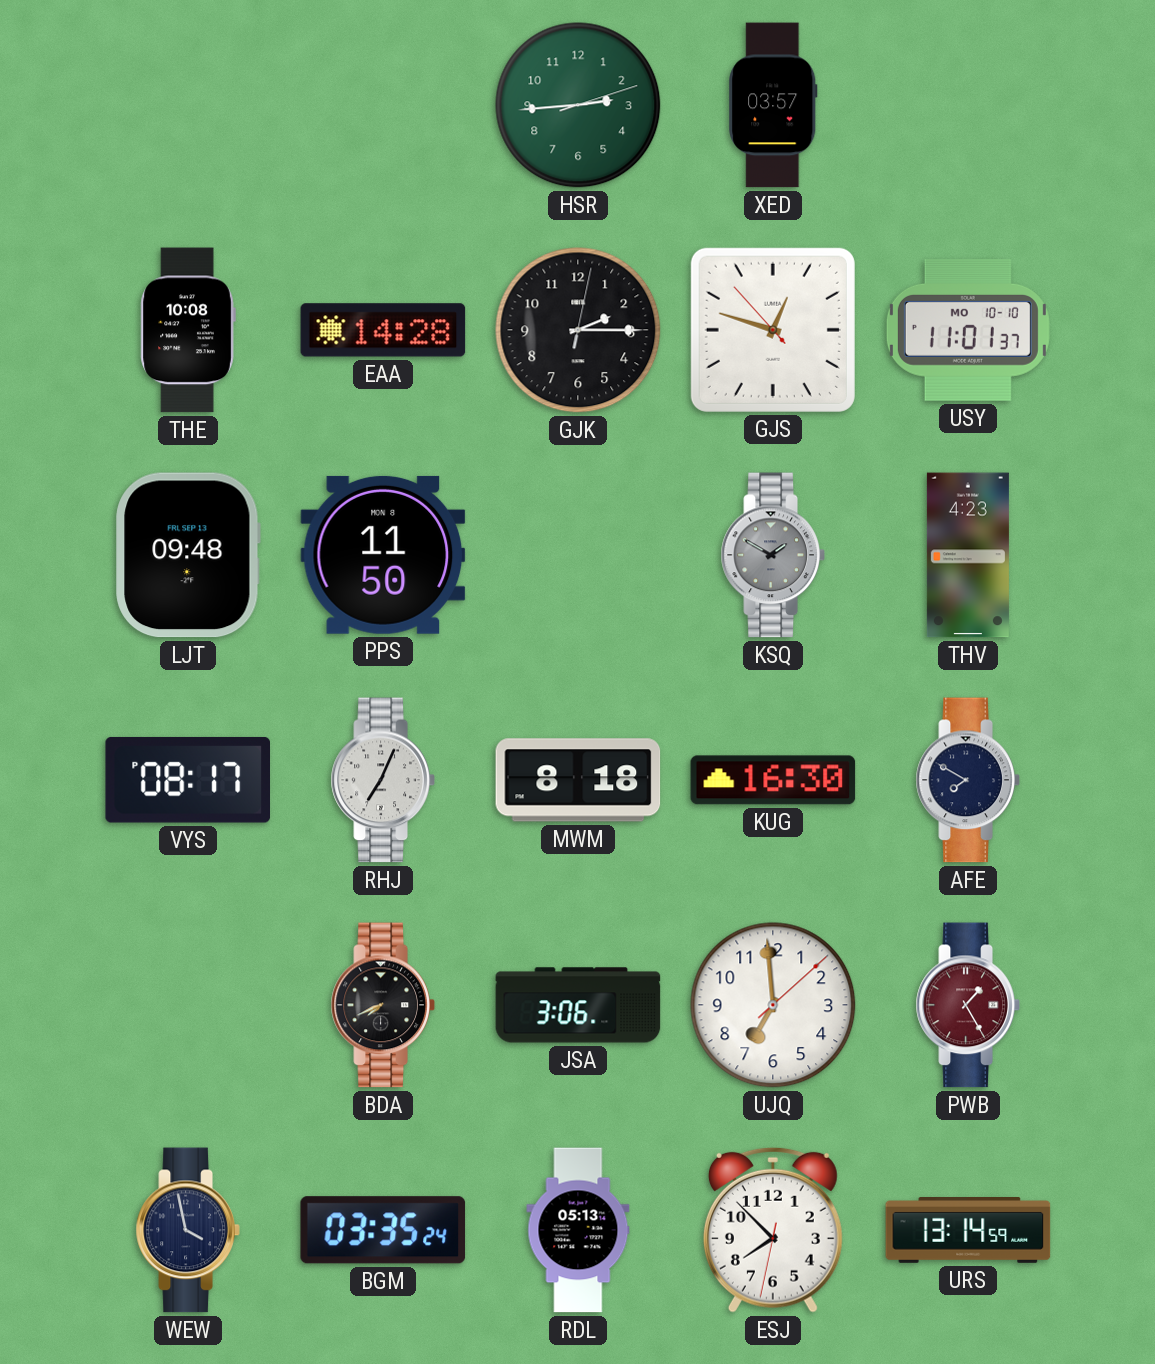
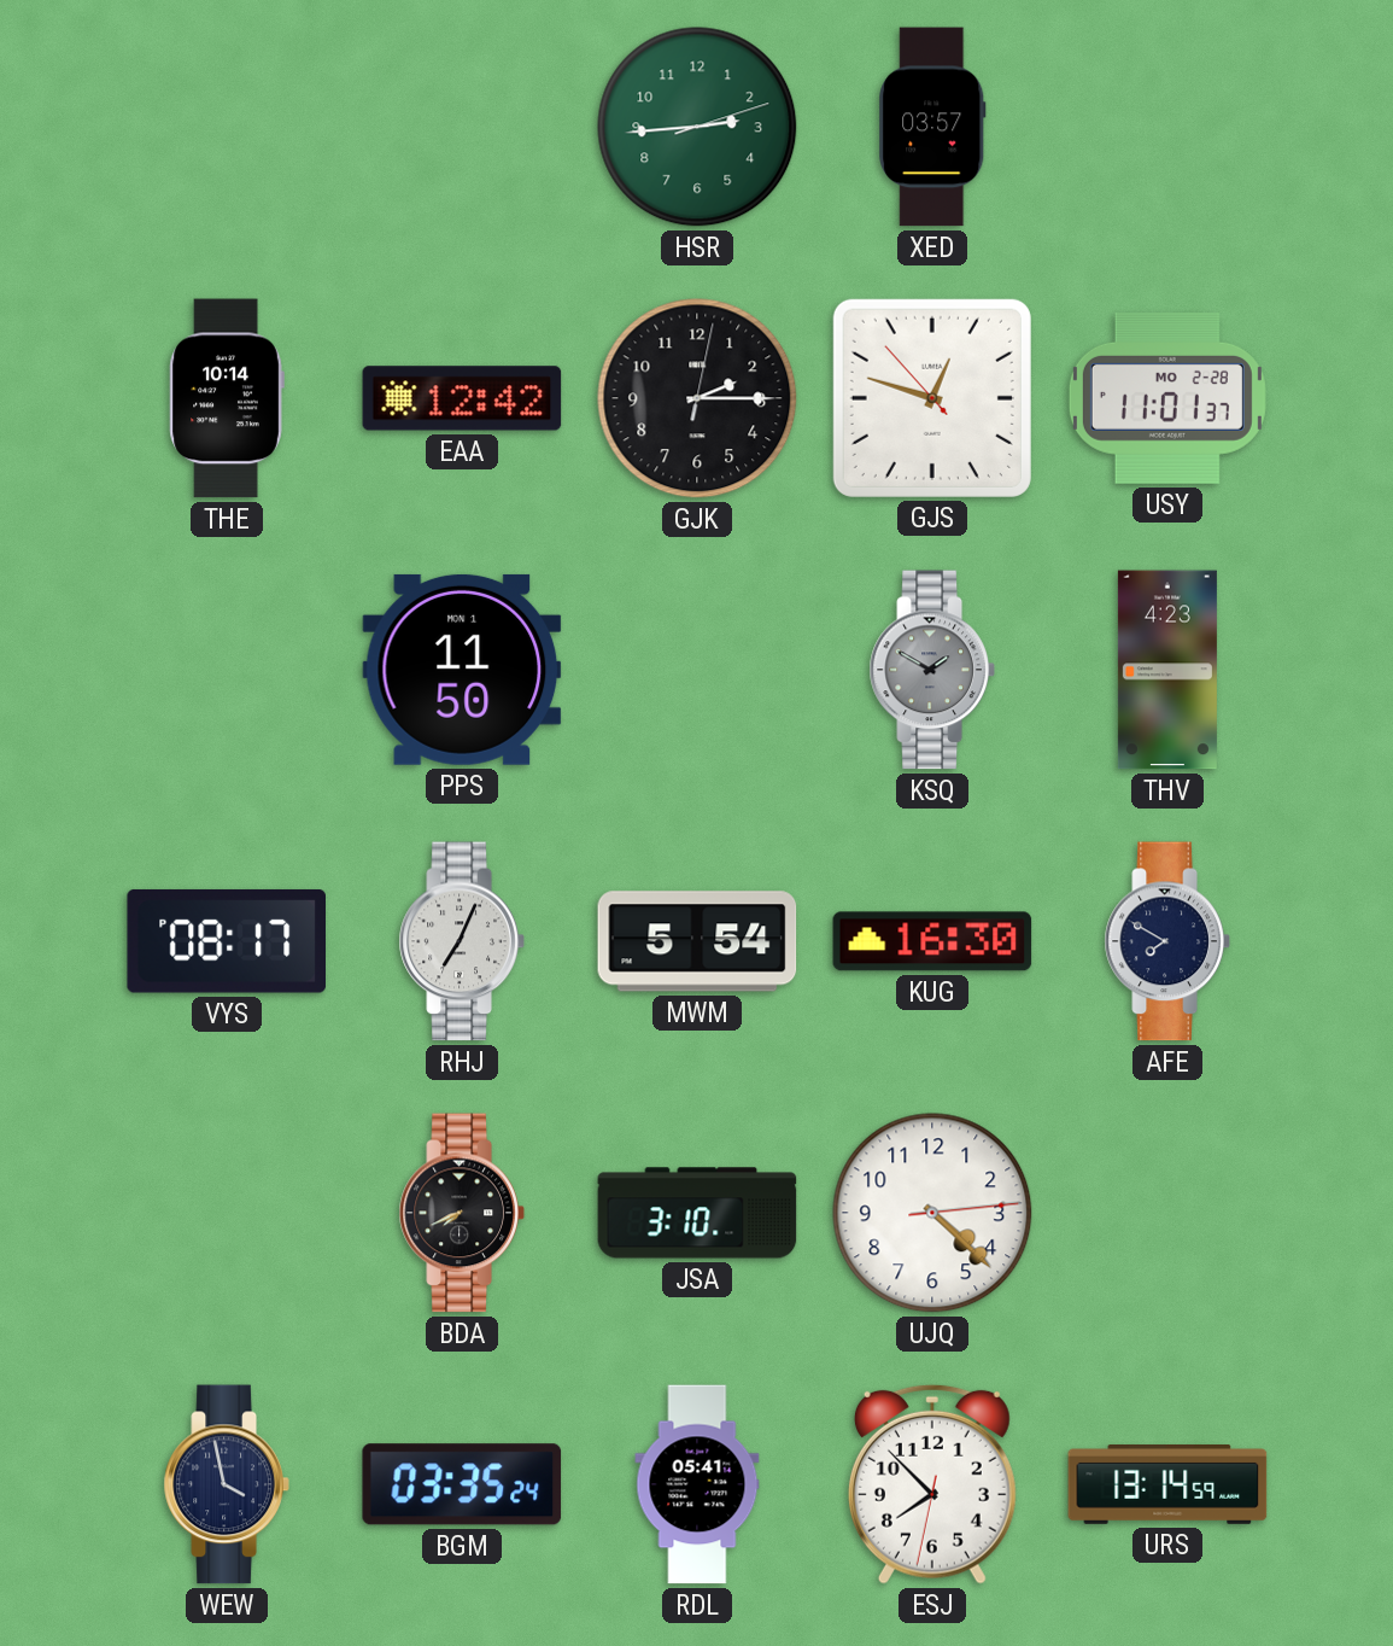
THE: 10:08 -> 10:14 (227, 398)
EAA: 14:28 -> 12:42 (462, 398)
USY date: MO 10-10 -> MO 2-28 (1167, 398)
LJT: 09:48 -> none (188, 555)
PPS date: MON 8 -> MON 1 (462, 670)
MWM: 8:18 -> 5:54 (697, 941)
JSA: 3:06 -> 3:10 (697, 1213)
UJQ: 6:59 -> 4:22 (932, 1213)
PWB: 1:25 -> none (968, 1005)
RDL: 05:13 -> 05:41 (697, 1484)
